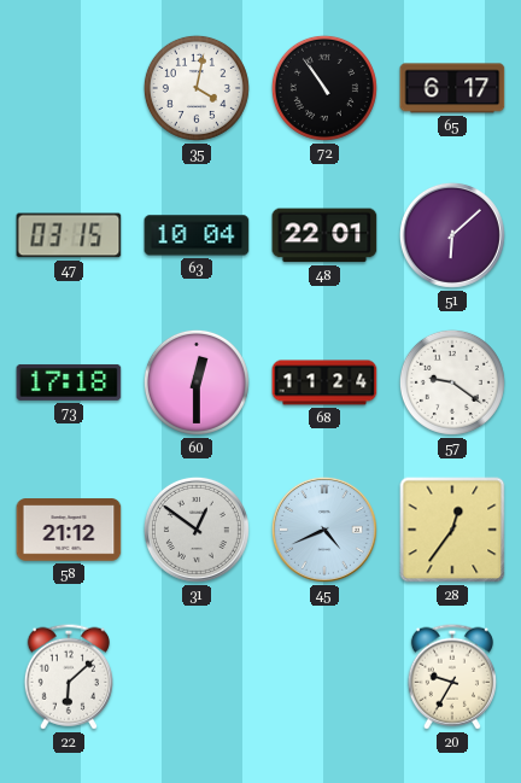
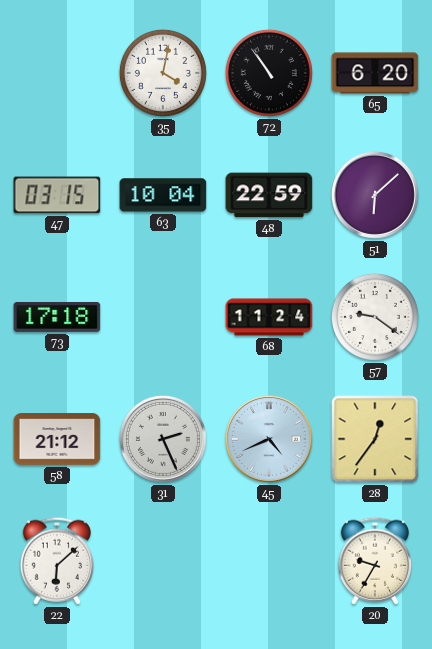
65: 6:17 -> 6:20 (375, 73)
48: 22:01 -> 22:59 (269, 195)
60: 12:30 -> none (197, 382)
31: 12:51 -> 2:26 (163, 439)
